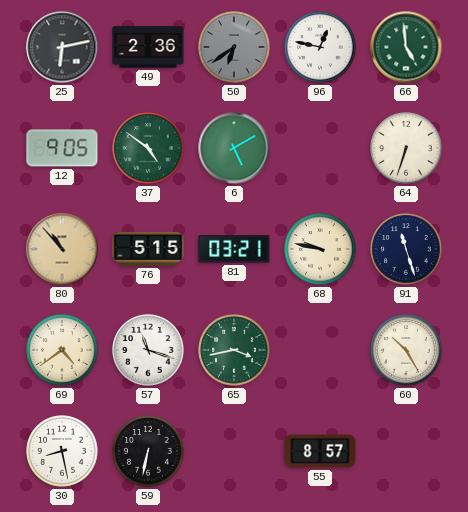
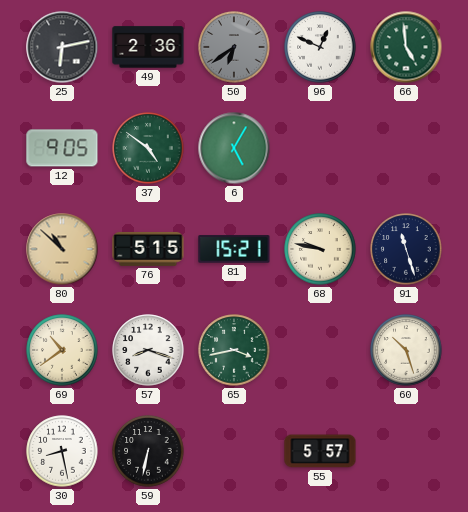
96: 12:47 -> 12:49 (320, 47)
6: 5:10 -> 5:05 (234, 148)
64: 6:33 -> none (406, 148)
80: 10:53 -> 10:52 (62, 249)
81: 03:21 -> 15:21 (234, 249)
69: 4:39 -> 10:39 (62, 350)
57: 11:18 -> 8:18 (148, 350)
60: 10:25 -> 10:27 (406, 350)
55: 8:57 -> 5:57 (320, 451)
